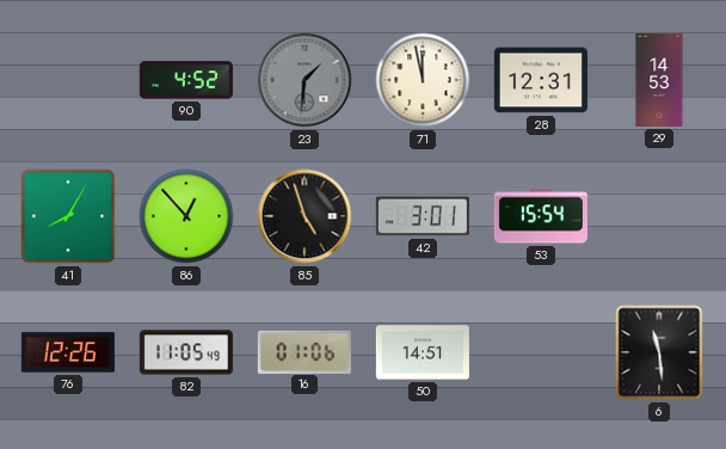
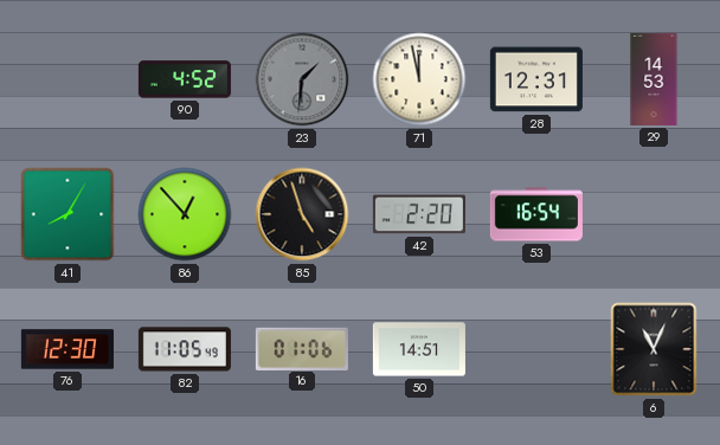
42: 3:01 -> 2:20 (419, 214)
53: 15:54 -> 16:54 (536, 214)
76: 12:26 -> 12:30 (67, 349)
6: 11:29 -> 11:04 (654, 349)
